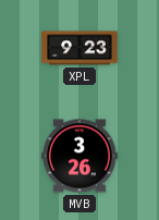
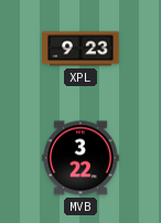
MVB: 3:26 -> 3:22 (80, 158)
